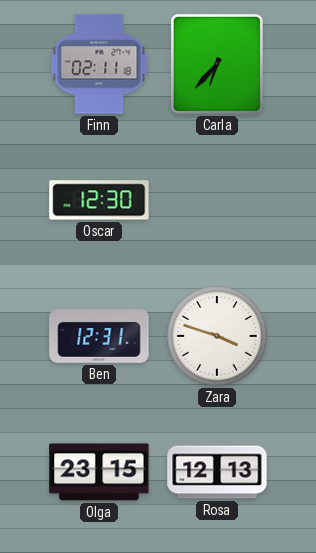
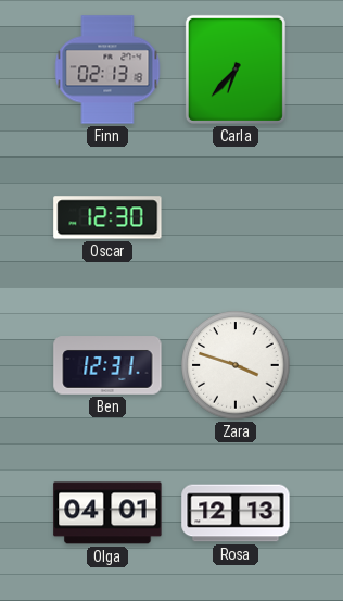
Finn: 02:11 -> 02:13 (107, 70)
Olga: 23:15 -> 04:01 (107, 513)
